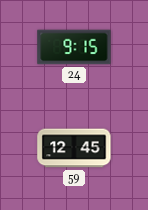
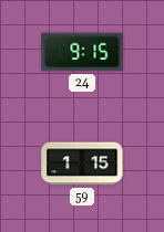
59: 12:45 -> 1:15 (82, 164)
